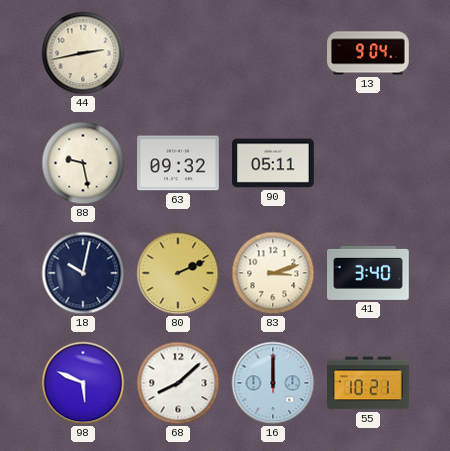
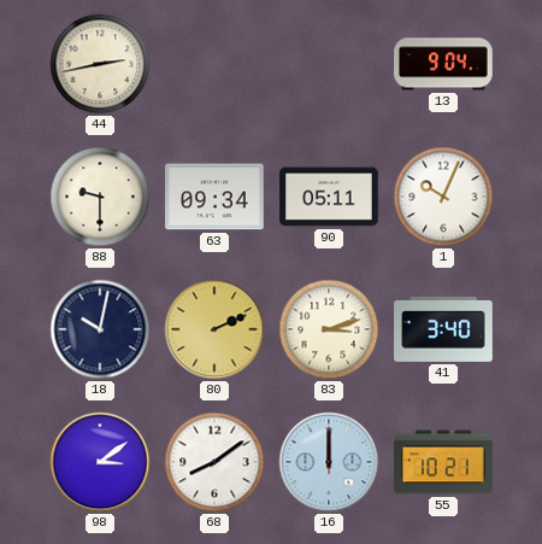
88: 9:28 -> 9:30 (100, 197)
63: 09:32 -> 09:34 (214, 197)
1: none -> 10:04 (443, 197)
98: 5:49 -> 3:09 (100, 462)
68: 8:08 -> 8:09 (214, 462)
